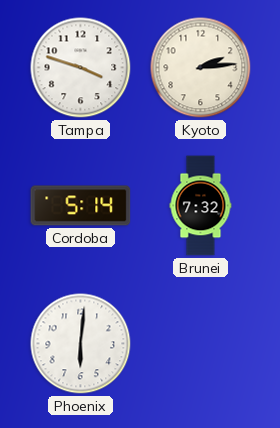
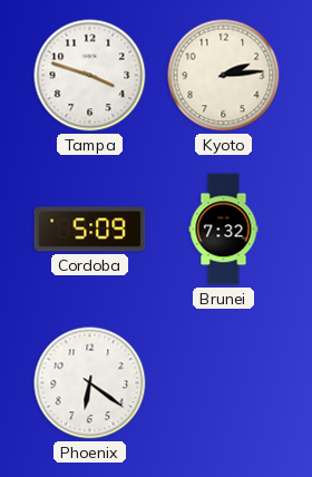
Cordoba: 5:14 -> 5:09 (90, 230)
Phoenix: 6:01 -> 6:21 (90, 383)
